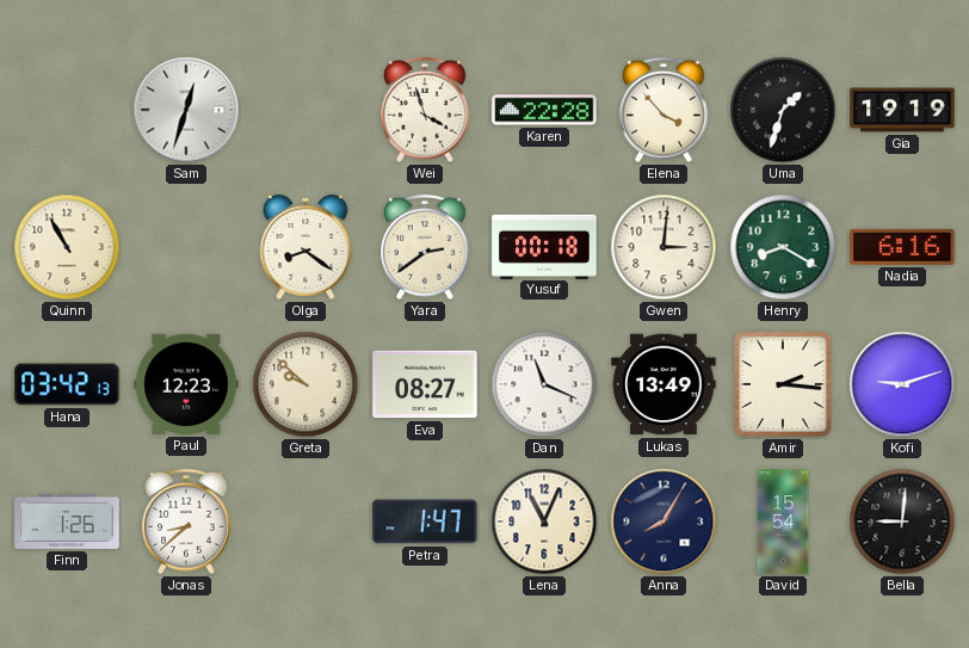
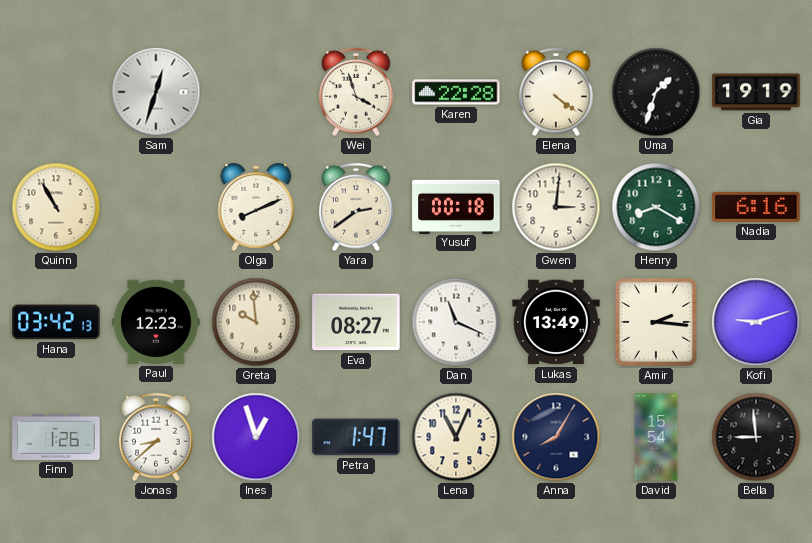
Elena: 3:53 -> 4:21 (556, 92)
Olga: 8:21 -> 8:11 (256, 207)
Greta: 9:52 -> 9:59 (256, 322)
Ines: none -> 12:57 (256, 437)
Bella: 9:01 -> 8:59 (756, 437)
